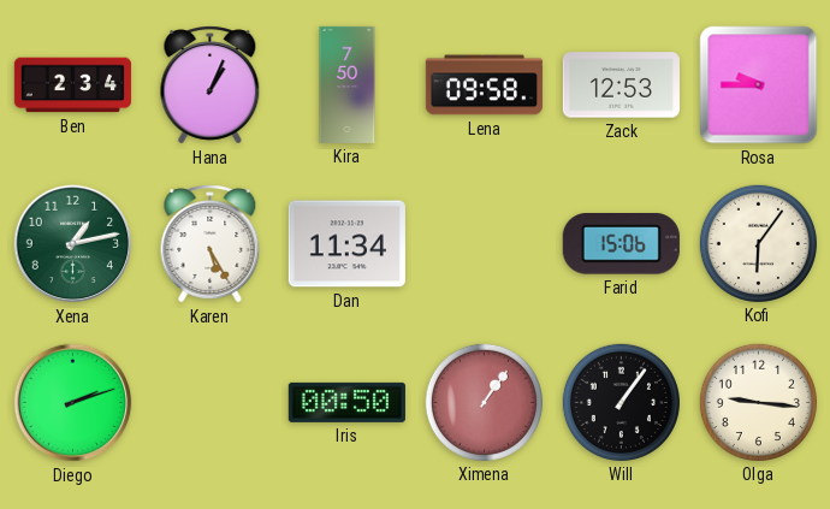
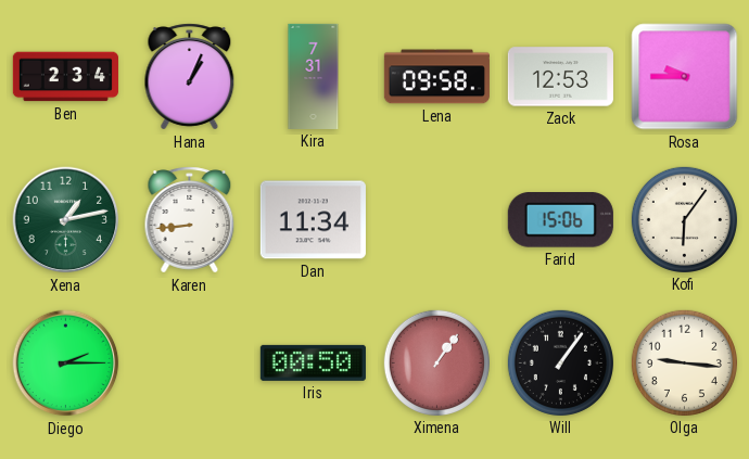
Kira: 7:50 -> 7:31 (314, 76)
Karen: 5:25 -> 8:44 (190, 220)
Diego: 2:12 -> 2:15 (66, 364)
